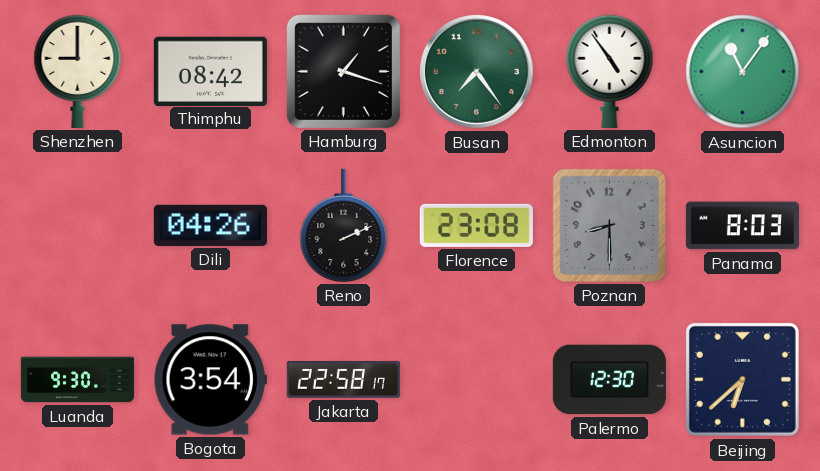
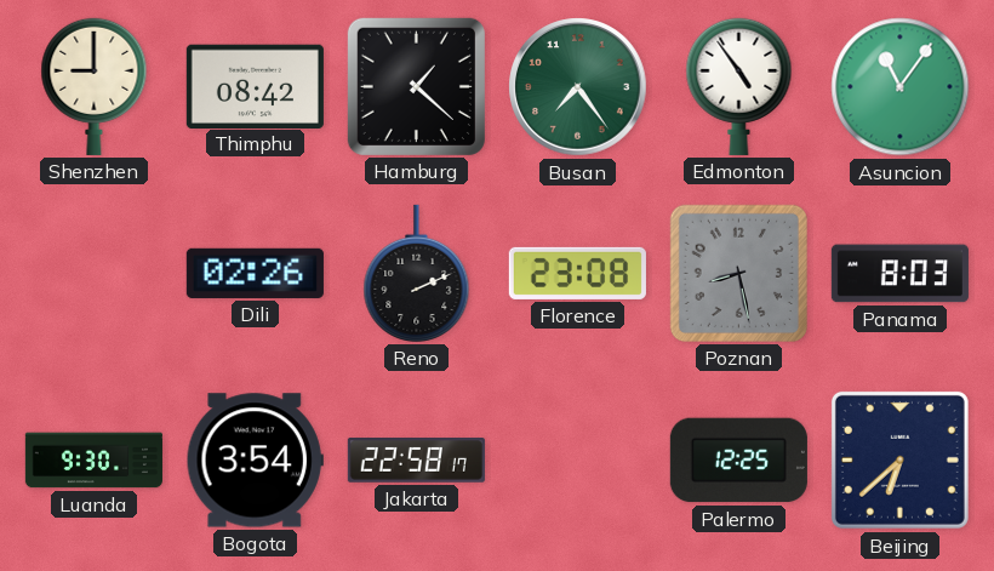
Hamburg: 1:18 -> 1:22 (416, 86)
Dili: 04:26 -> 02:26 (255, 273)
Poznan: 8:30 -> 8:28 (738, 273)
Palermo: 12:30 -> 12:25 (738, 461)
